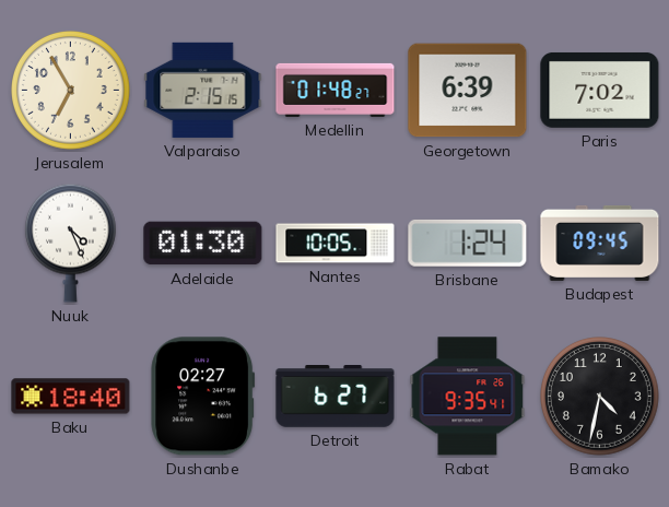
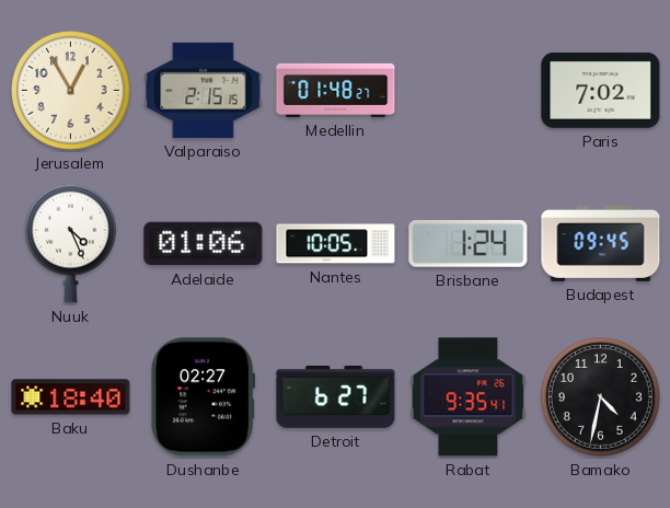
Jerusalem: 6:55 -> 12:55 (71, 91)
Georgetown: 6:39 -> none (468, 91)
Adelaide: 01:30 -> 01:06 (204, 244)
